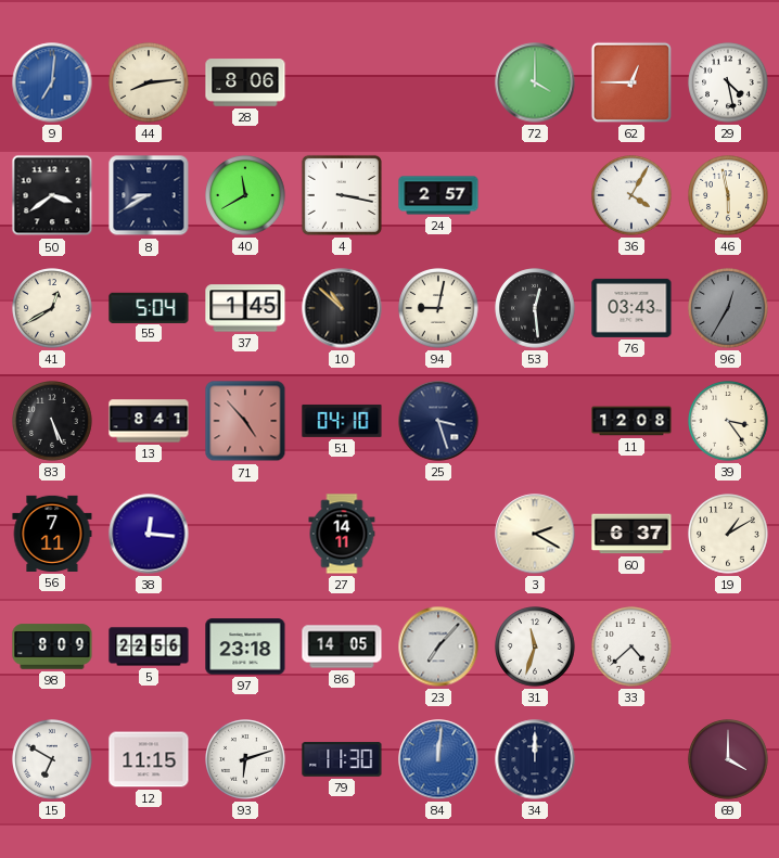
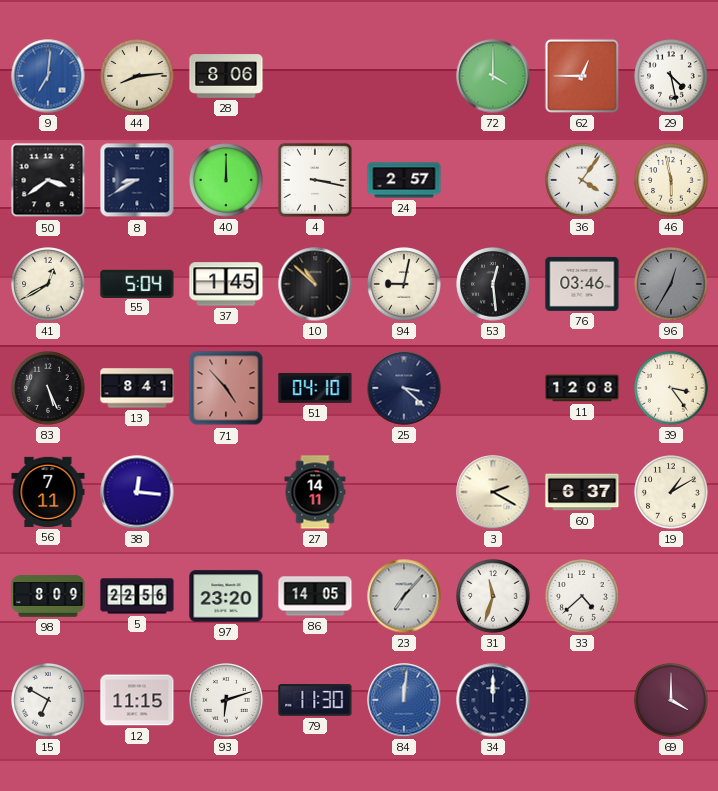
40: 11:40 -> 12:00 (226, 180)
36: 4:05 -> 4:06 (582, 180)
76: 03:43 -> 03:46 (582, 284)
25: 3:27 -> 3:22 (404, 388)
97: 23:18 -> 23:20 (226, 596)
